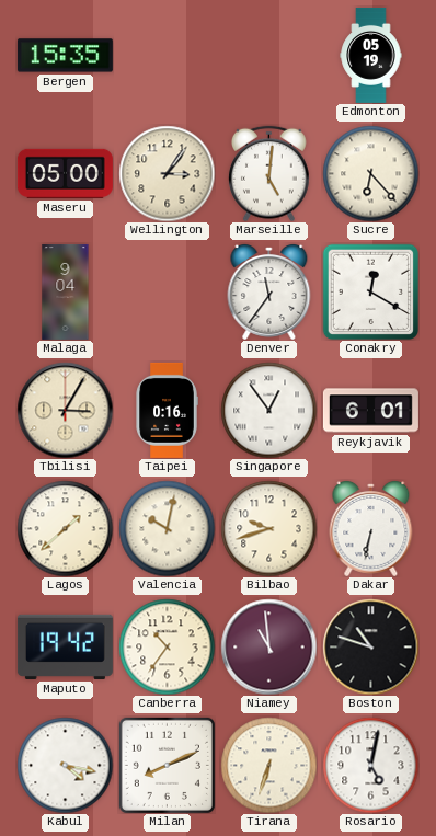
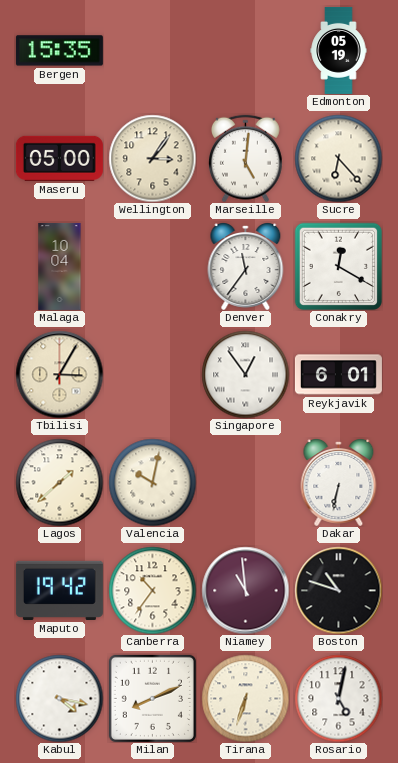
Malaga: 9:04 -> 10:04 (60, 266)
Taipei: 0:16 -> none (167, 410)
Bilbao: 9:42 -> none (268, 528)
